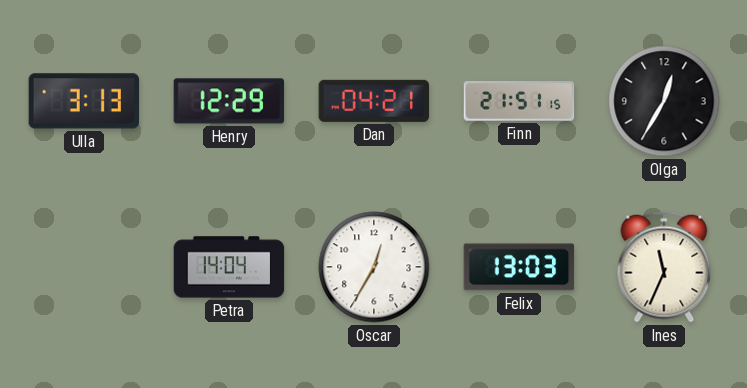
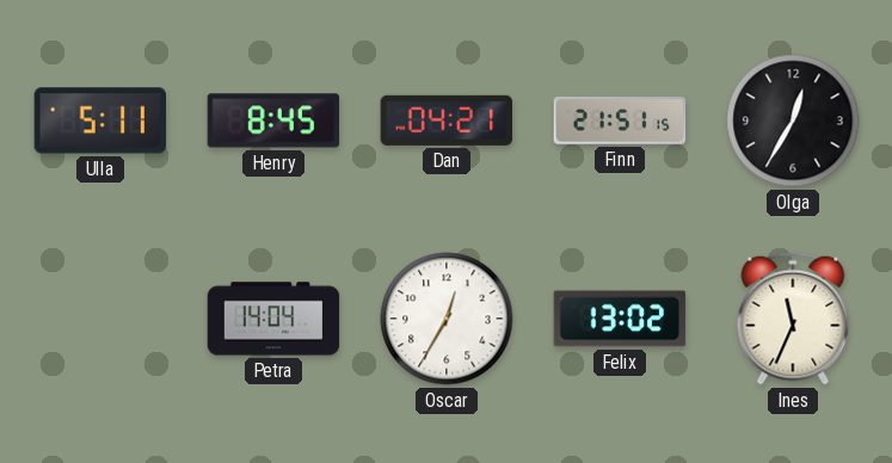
Ulla: 3:13 -> 5:11 (100, 121)
Henry: 12:29 -> 8:45 (273, 121)
Felix: 13:03 -> 13:02 (620, 319)
